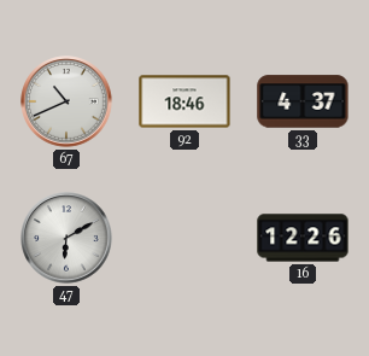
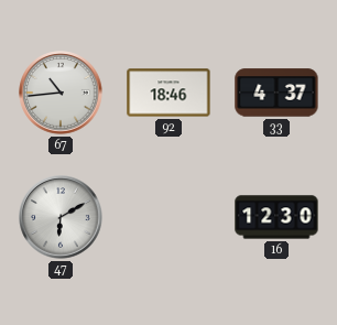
67: 10:41 -> 10:44 (61, 93)
16: 12:26 -> 12:30 (276, 217)
